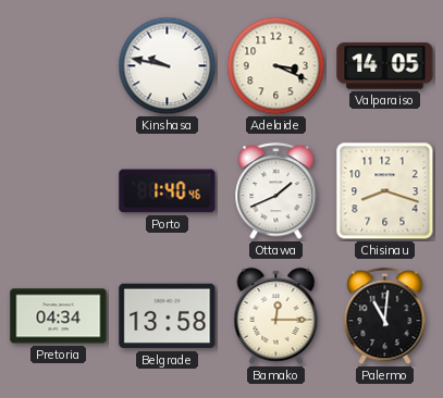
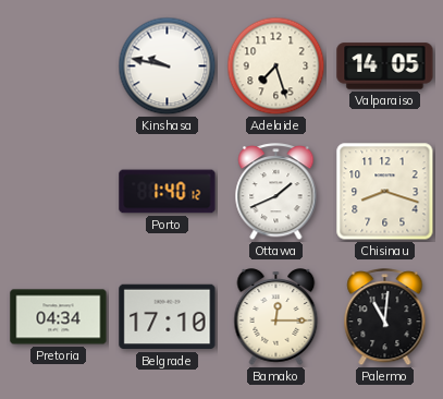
Adelaide: 3:19 -> 7:27 (276, 66)
Porto: 1:40:46 -> 1:40:12 (168, 192)
Belgrade: 13:58 -> 17:10 (168, 317)
